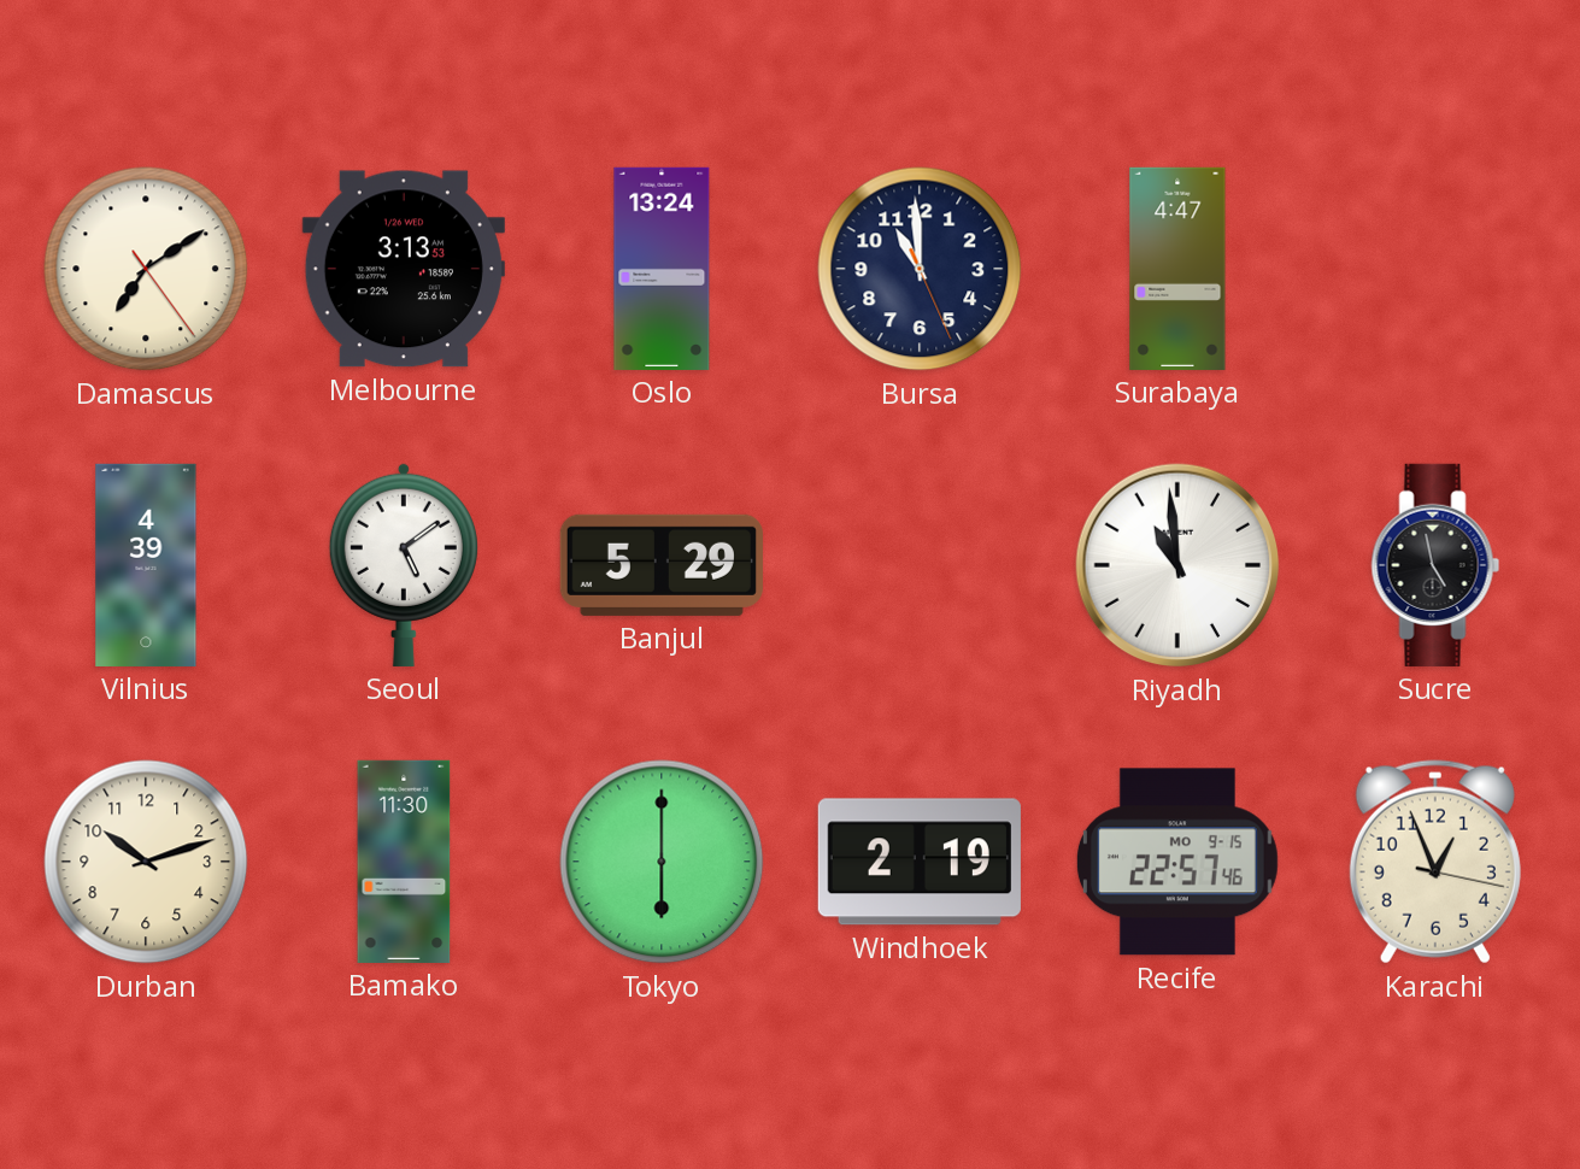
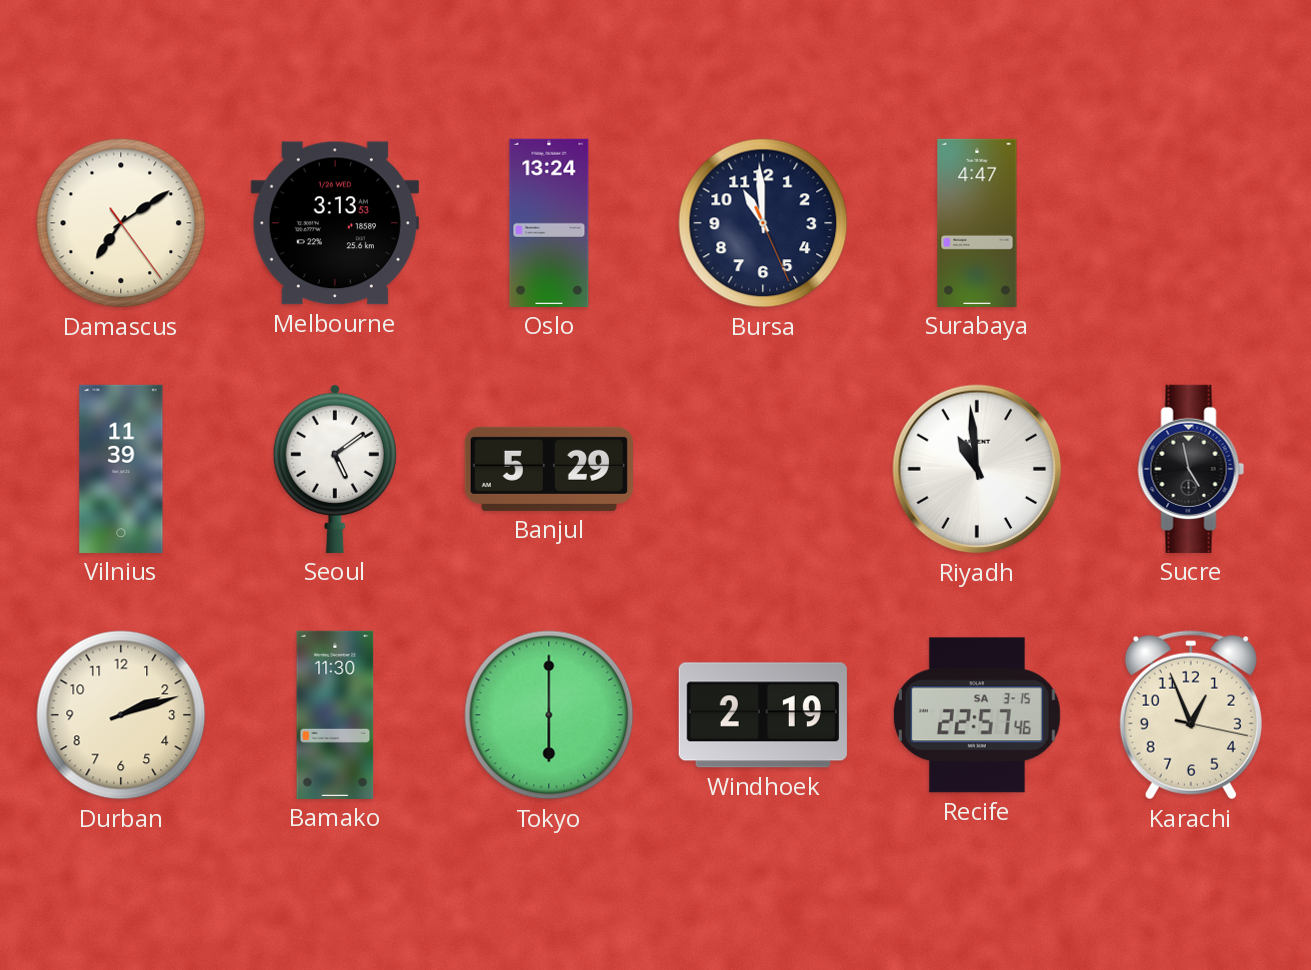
Vilnius: 4:39 -> 11:39 (121, 469)
Durban: 10:12 -> 2:12 (121, 715)
Recife date: MO 9-15 -> SA 3-15 (977, 715)
